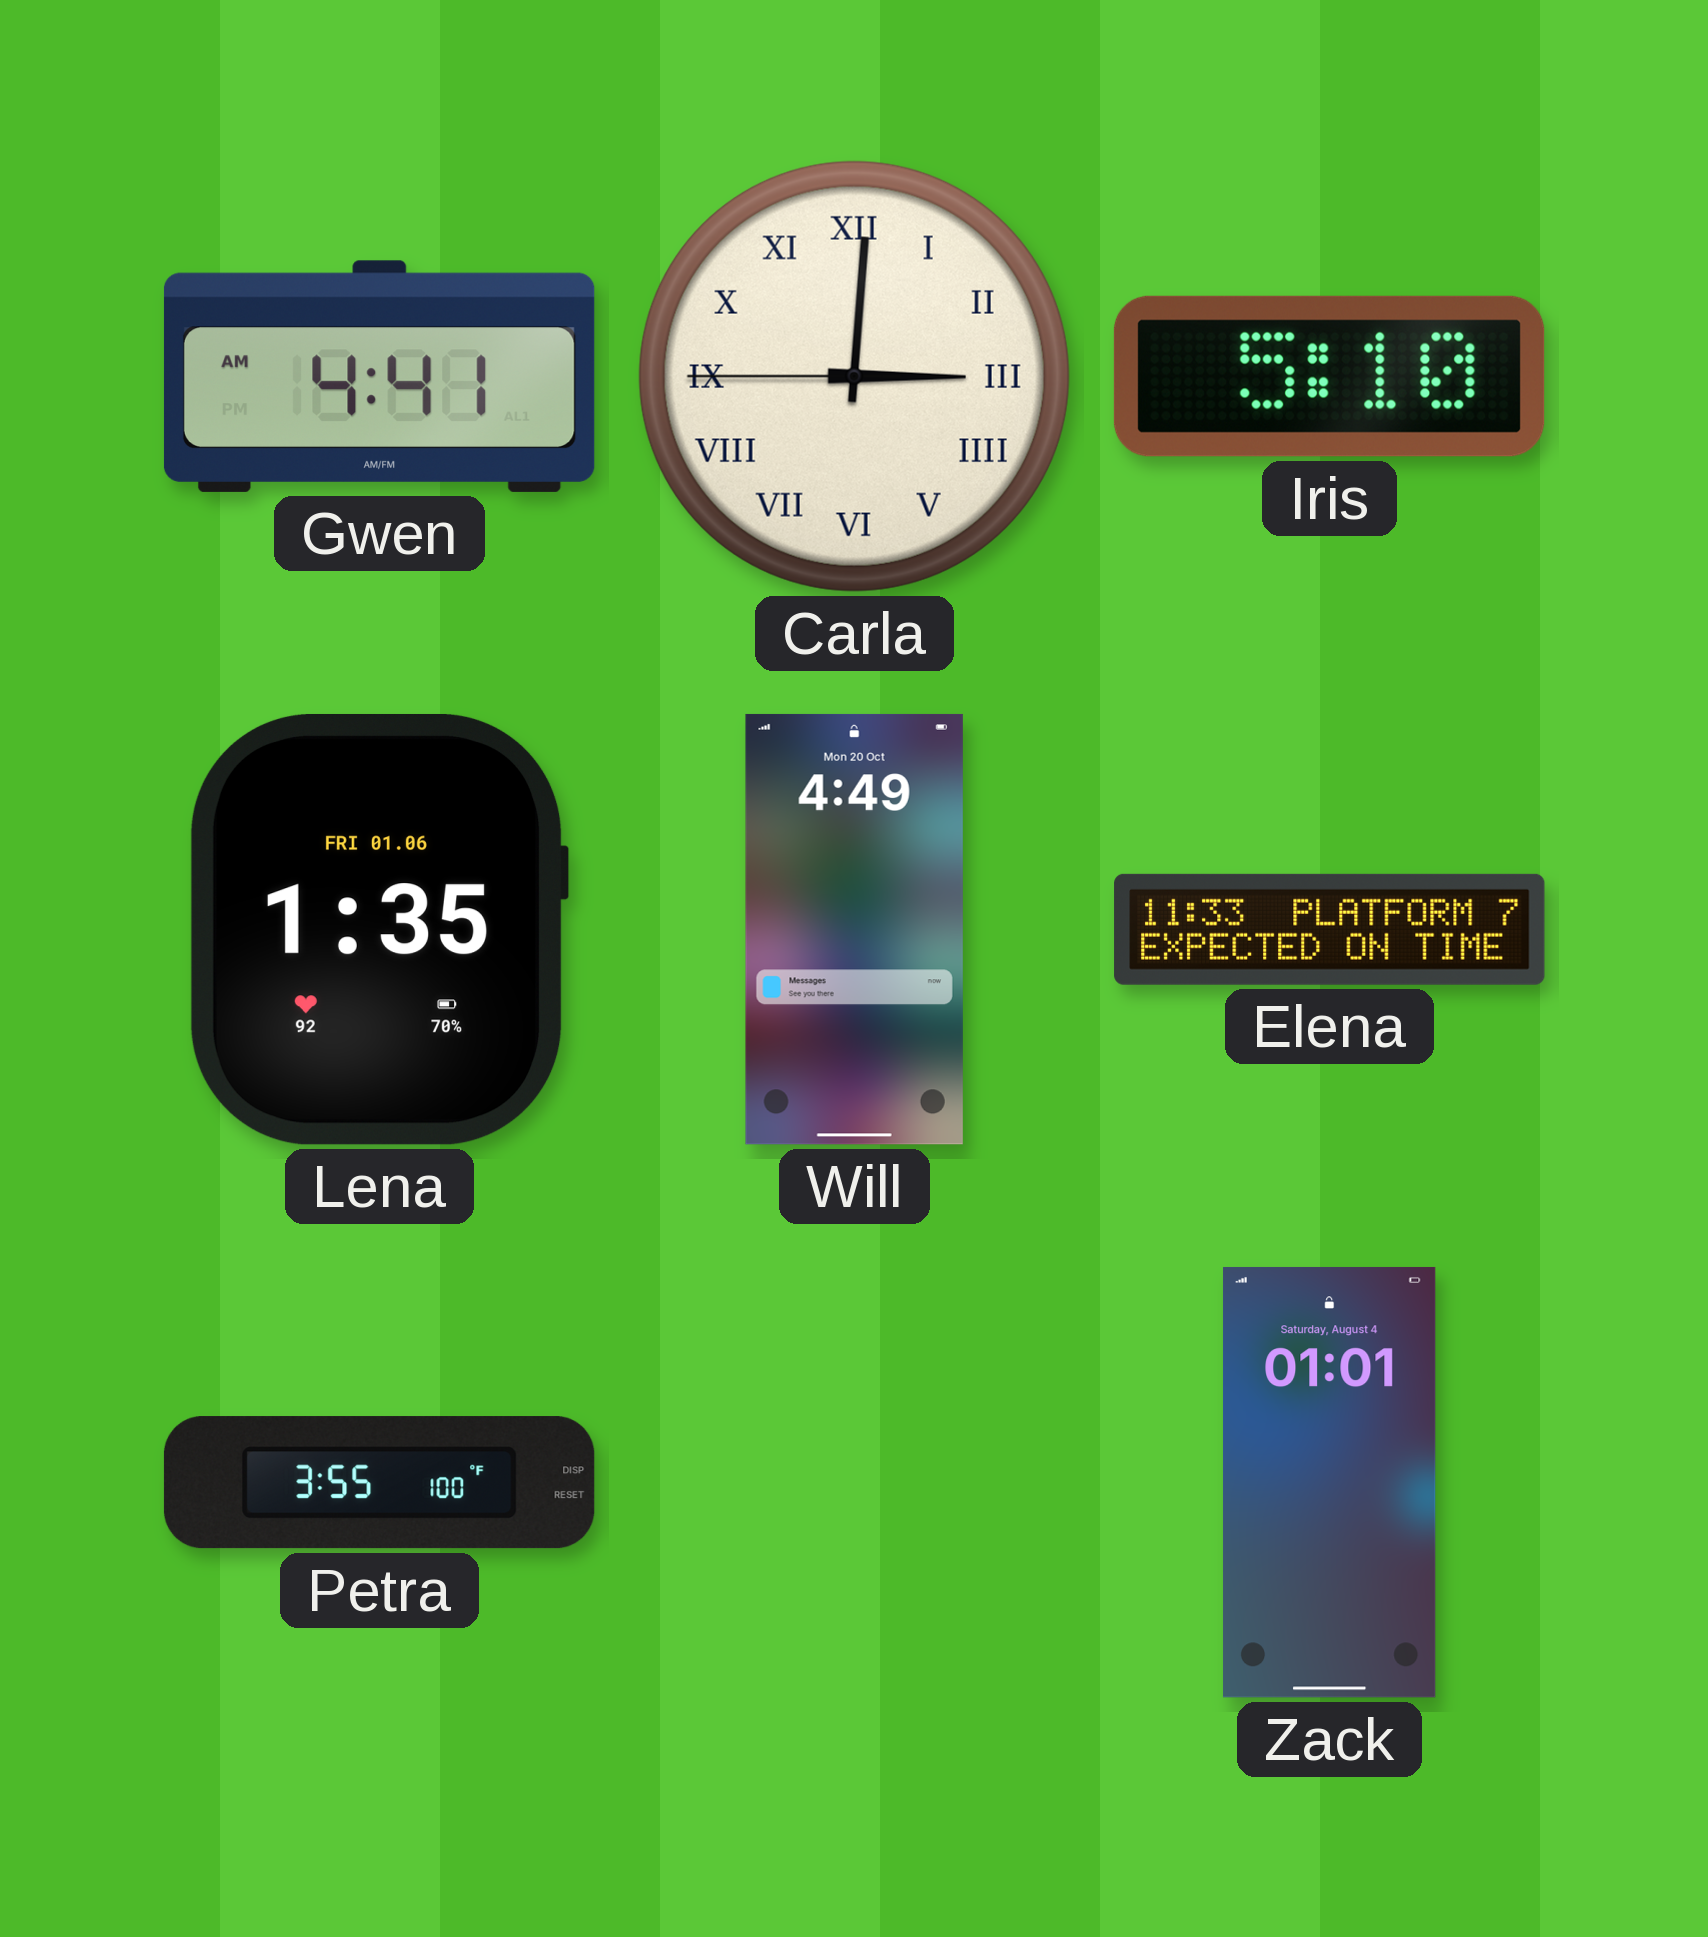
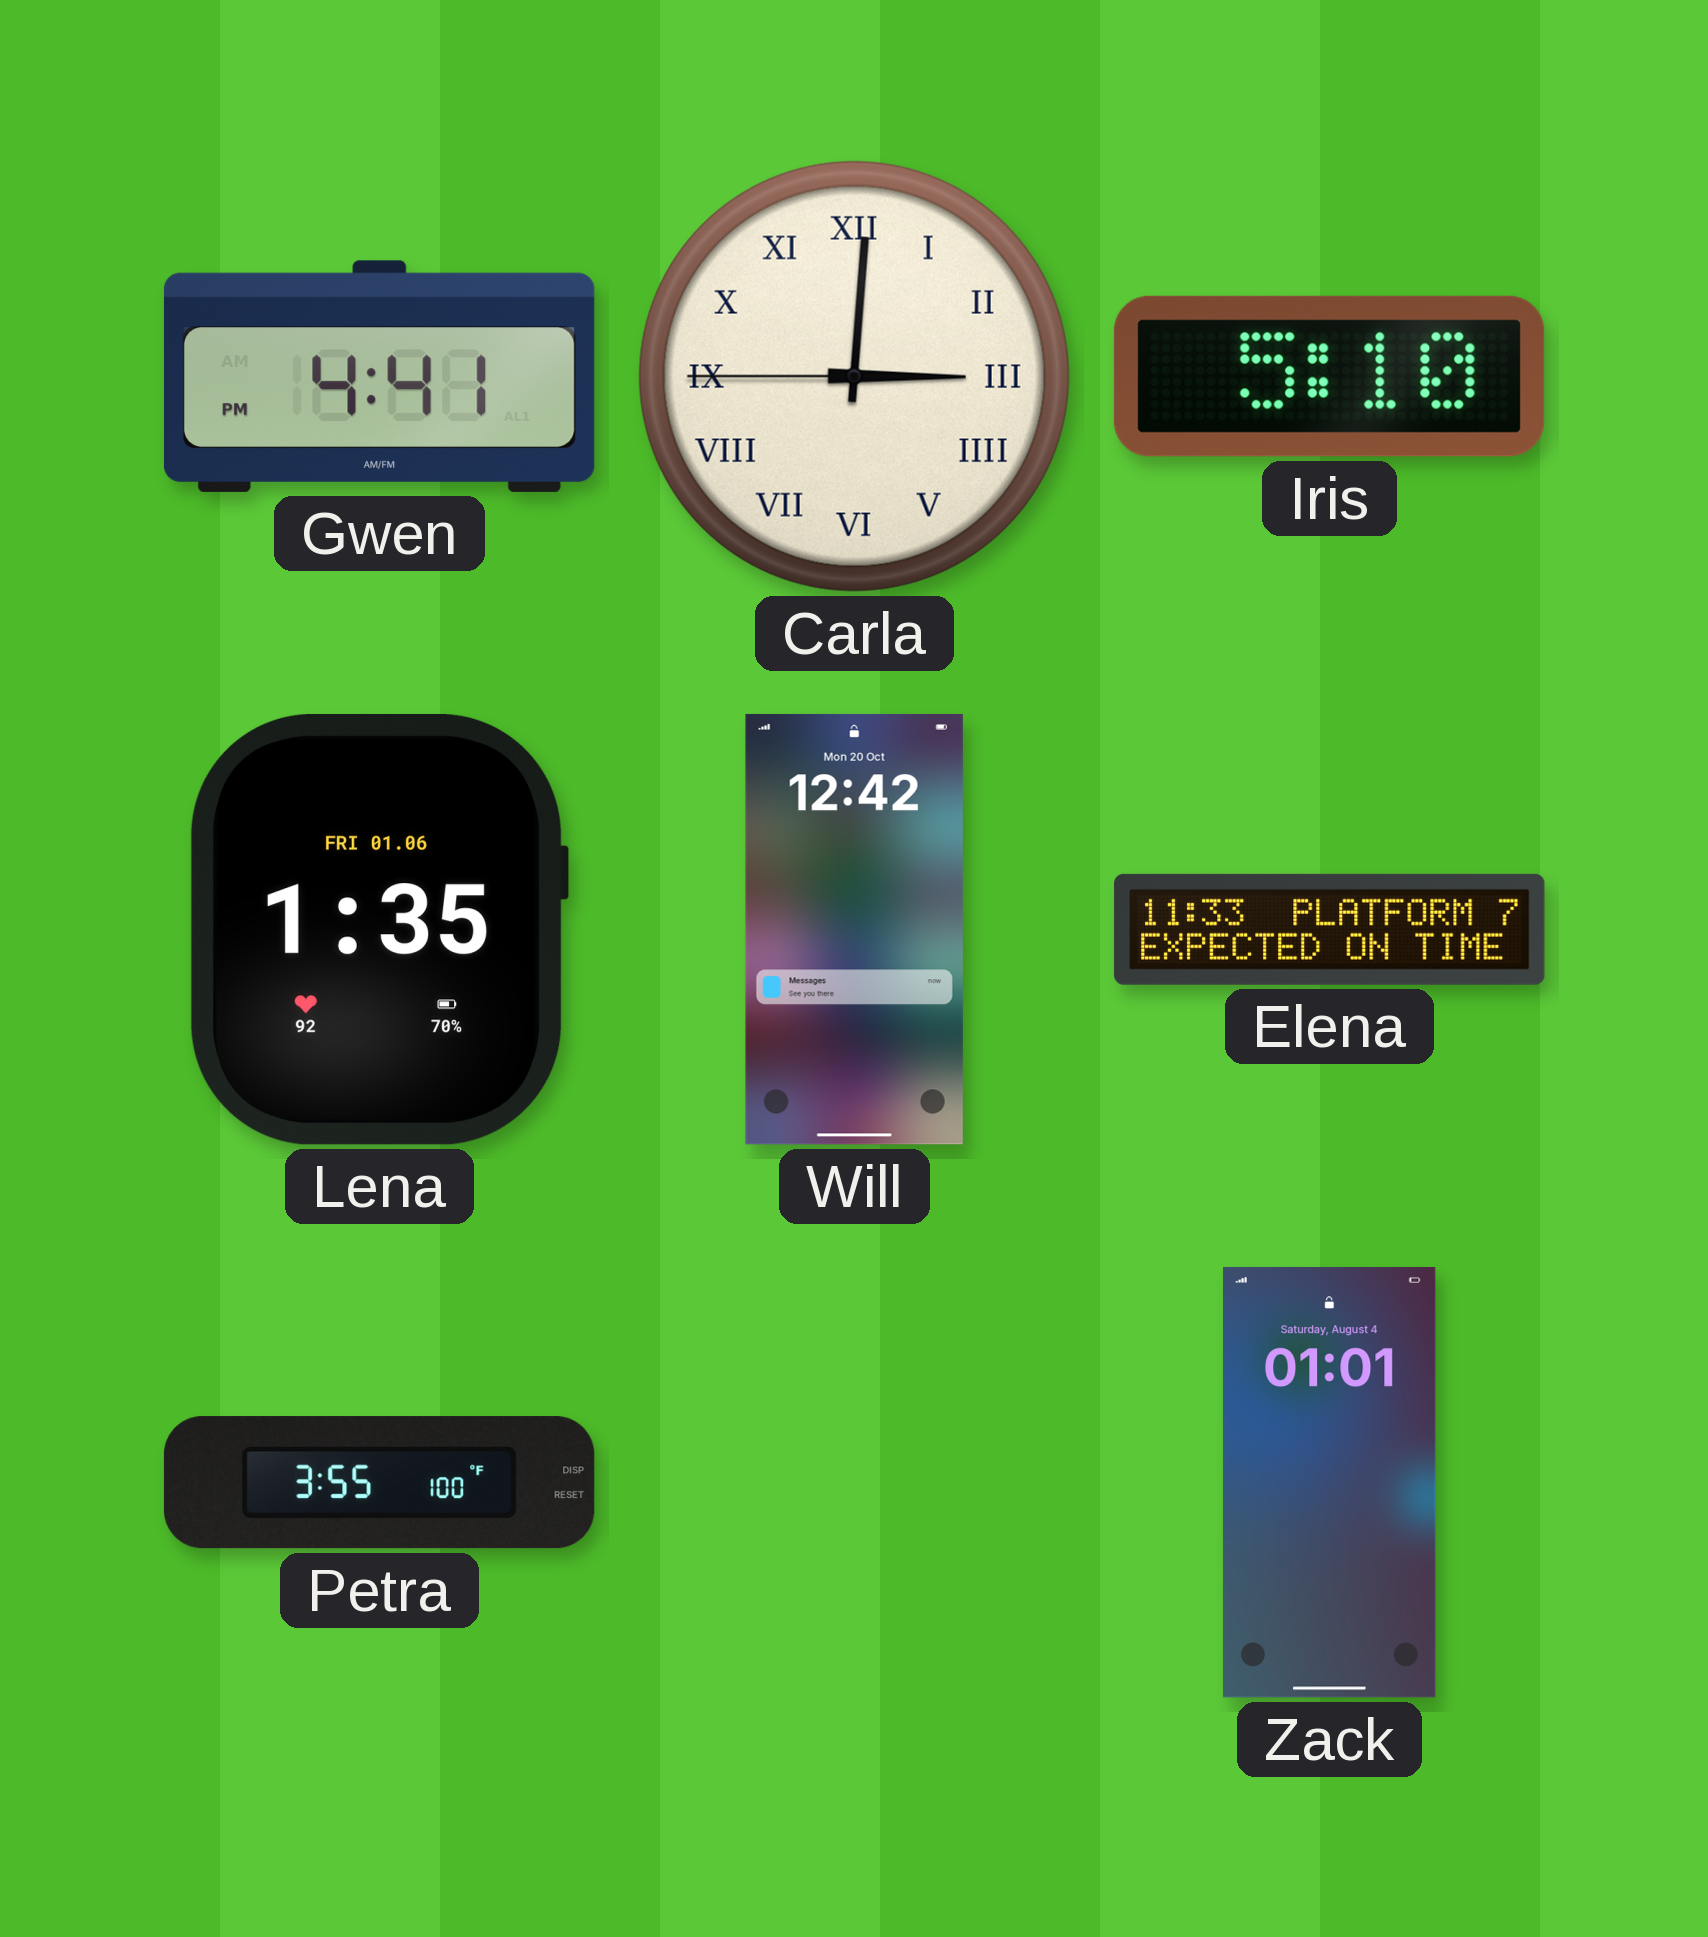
Gwen: 4:41 AM -> 4:41 PM (379, 376)
Will: 4:49 -> 12:42 (854, 929)
